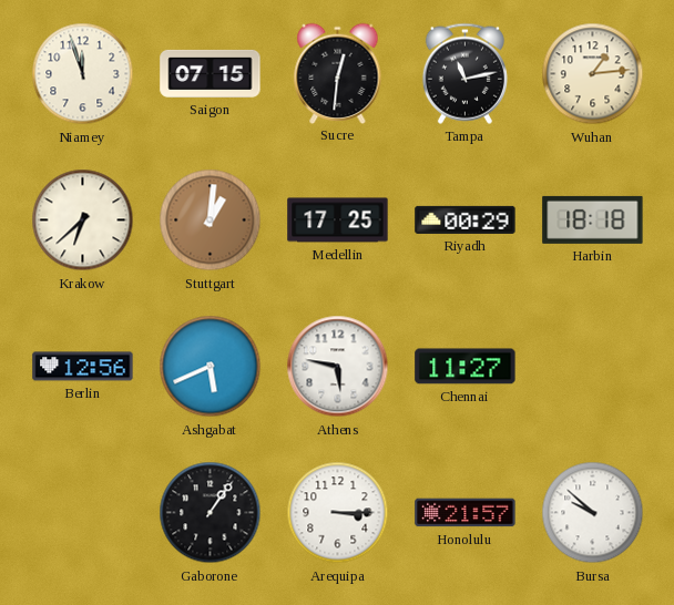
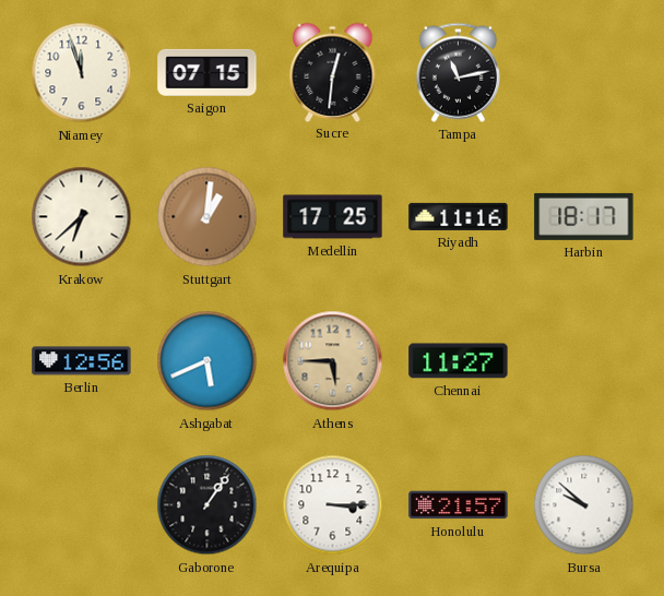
Wuhan: 1:14 -> none (593, 74)
Riyadh: 00:29 -> 11:16 (459, 216)
Harbin: 18:18 -> 18:17 (584, 216)
Athens: 5:47 -> 5:45 (333, 361)
Athens dial: white -> champagne (333, 361)
